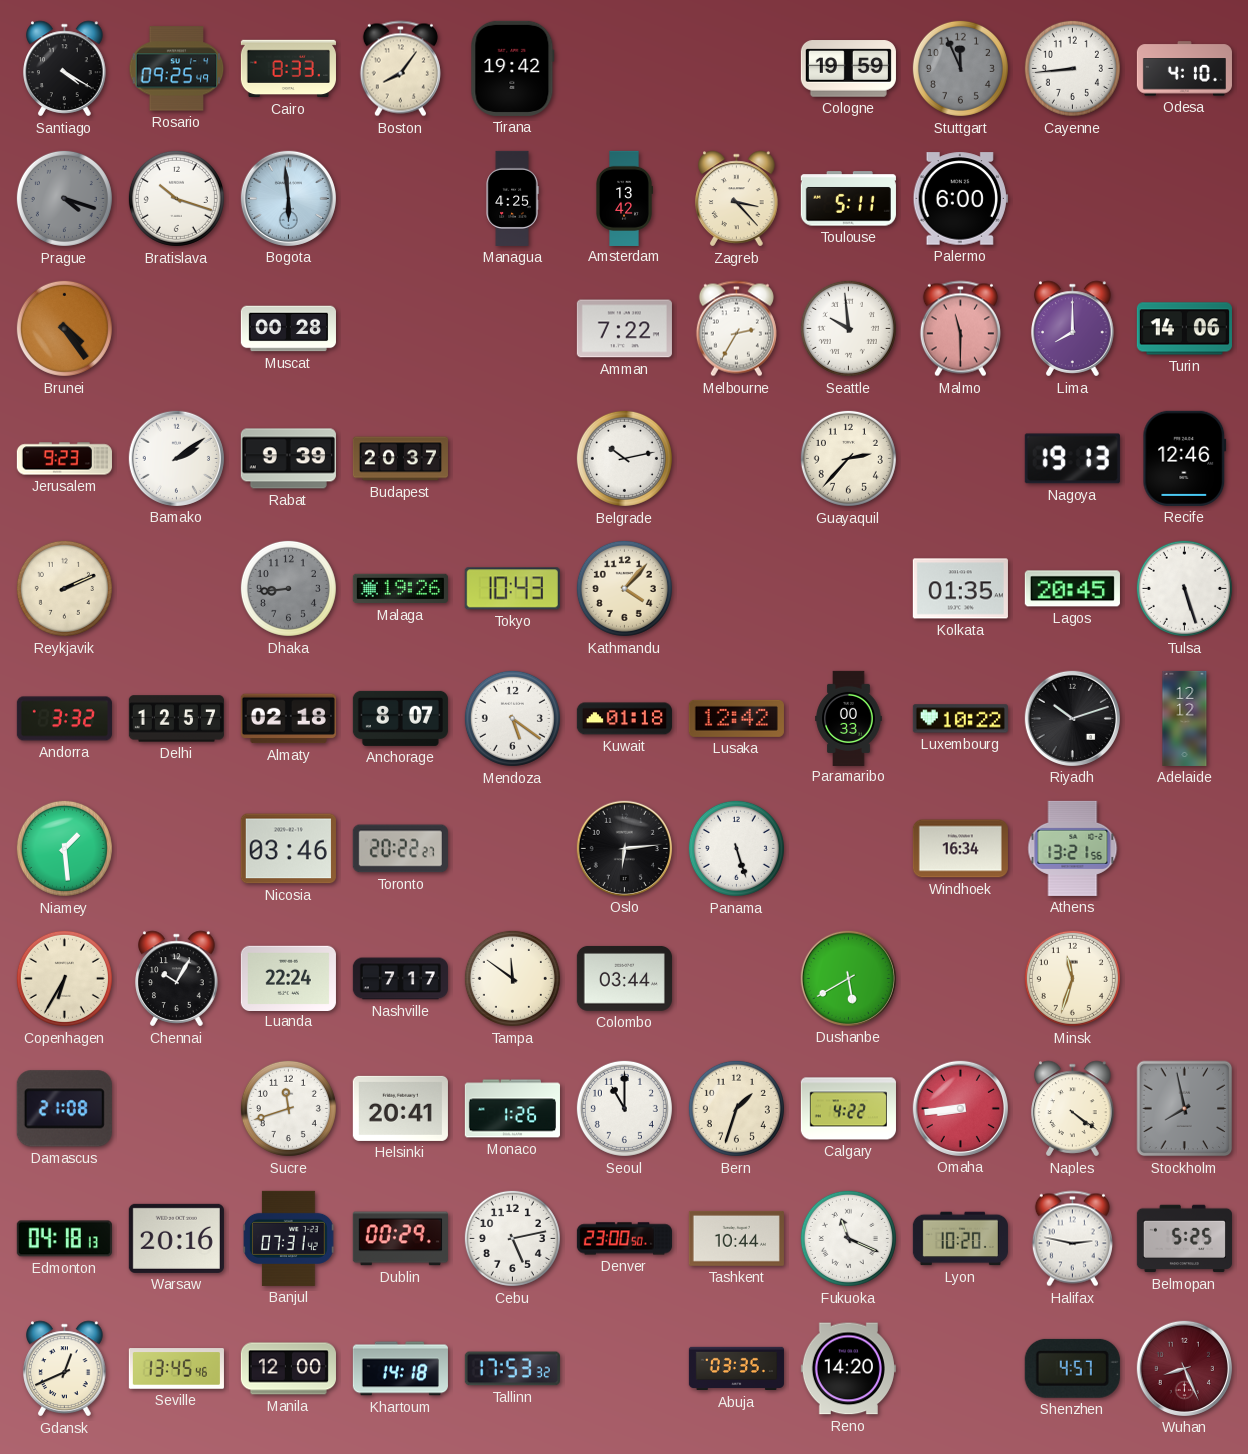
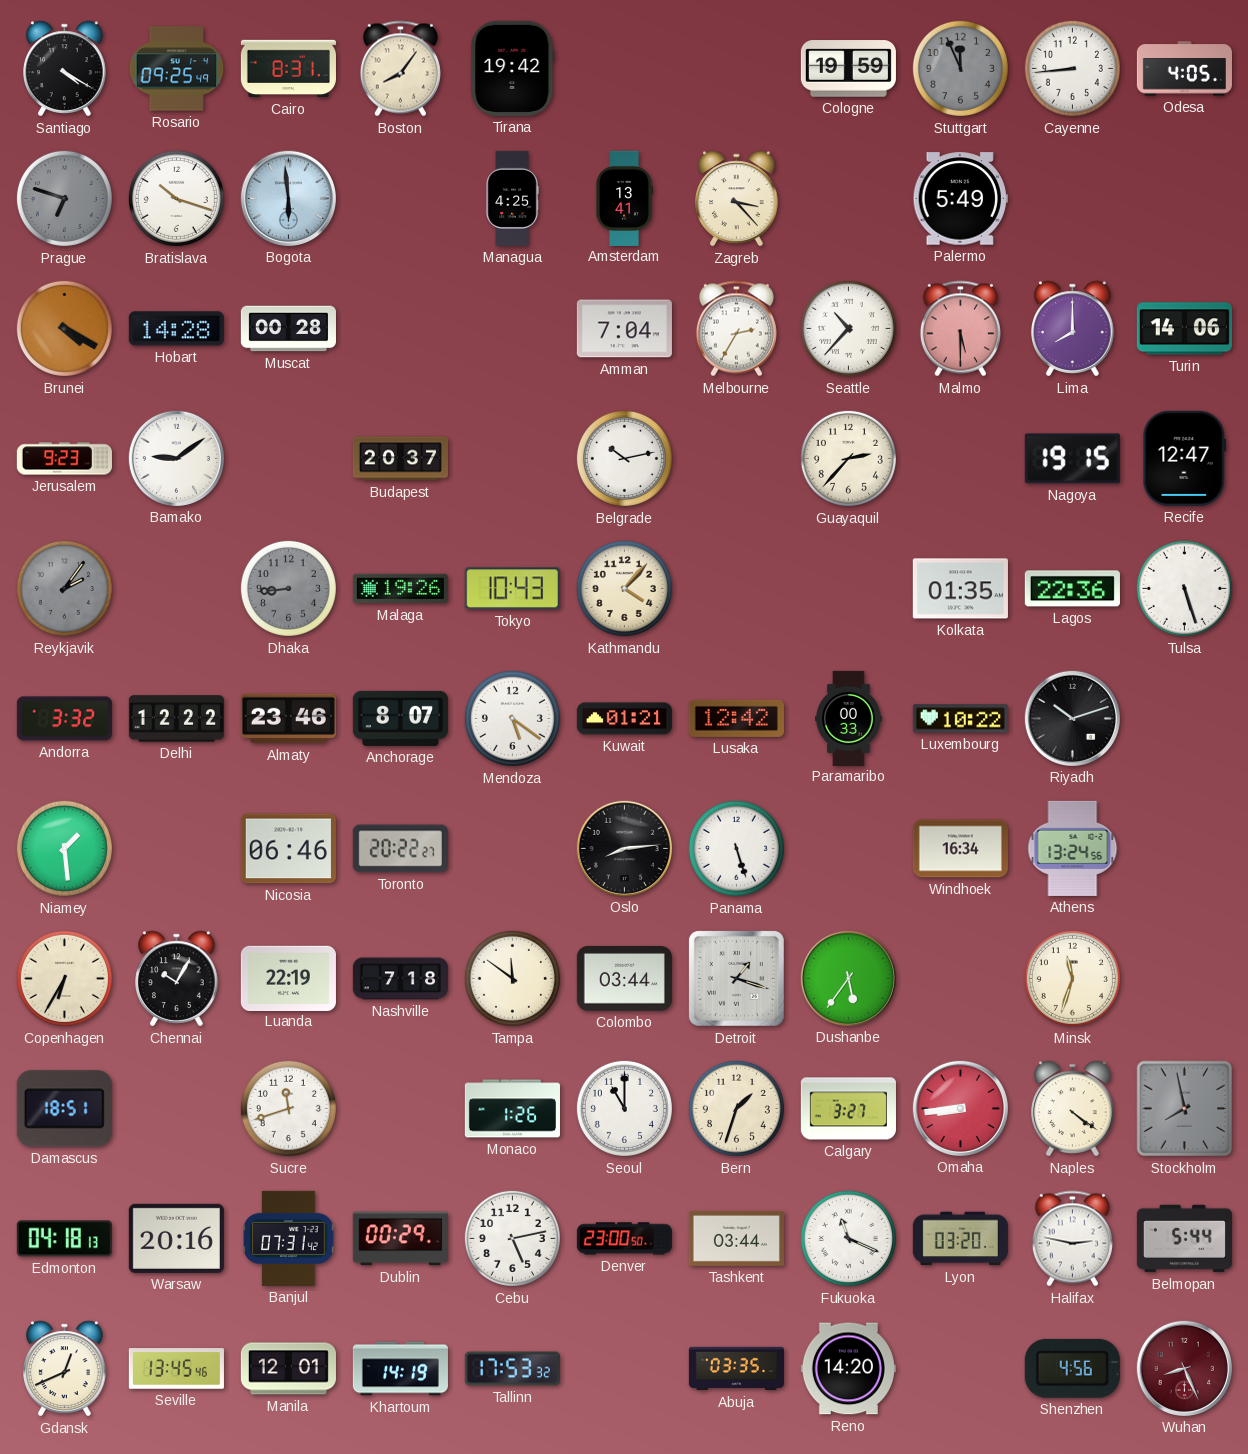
Cairo: 8:33 -> 8:31 (288, 69)
Odesa: 4:10 -> 4:05 (1184, 69)
Prague: 4:18 -> 6:48 (64, 198)
Amsterdam: 13:42 -> 13:41 (625, 198)
Toulouse: 5:11 -> none (848, 199)
Palermo: 6:00 -> 5:49 (960, 199)
Brunei: 4:24 -> 4:20 (64, 328)
Hobart: none -> 14:28 (176, 329)
Amman: 7:22 -> 7:04 (624, 329)
Seattle: 9:59 -> 10:37 (848, 328)
Malmo: 11:30 -> 5:30 (960, 329)
Bamako: 2:09 -> 9:09 (176, 458)
Rabat: 9:39 -> none (288, 459)
Nagoya: 19:13 -> 19:15 (1072, 459)
Recife: 12:46 -> 12:47 (1185, 458)
Reykjavik: 2:11 -> 2:06 (64, 588)
Reykjavik dial: cream -> grey (64, 588)
Lagos: 20:45 -> 22:36 (1072, 589)
Delhi: 12:57 -> 12:22 (176, 719)
Almaty: 02:18 -> 23:46 (288, 719)
Kuwait: 01:18 -> 01:21 (624, 719)
Adelaide: 12:12 -> none (1185, 718)
Nicosia: 03:46 -> 06:46 (288, 849)
Oslo: 6:14 -> 8:14 (624, 848)
Athens: 13:21 -> 13:24 (1073, 848)
Luanda: 22:24 -> 22:19 (288, 978)
Nashville: 7:17 -> 7:18 (400, 979)
Detroit: none -> 1:18 (736, 978)
Dushanbe: 5:40 -> 5:36 (848, 978)
Damascus: 21:08 -> 18:51 (64, 1109)
Helsinki: 20:41 -> none (400, 1108)
Calgary: 4:22 -> 3:27 (848, 1109)
Tashkent: 10:44 -> 03:44 (736, 1238)
Lyon: 10:20 -> 03:20 (960, 1239)
Belmopan: 5:25 -> 5:44 (1184, 1239)
Manila: 12:00 -> 12:01 (288, 1369)
Khartoum: 14:18 -> 14:19 (400, 1369)
Shenzhen: 4:57 -> 4:56 (1072, 1368)
